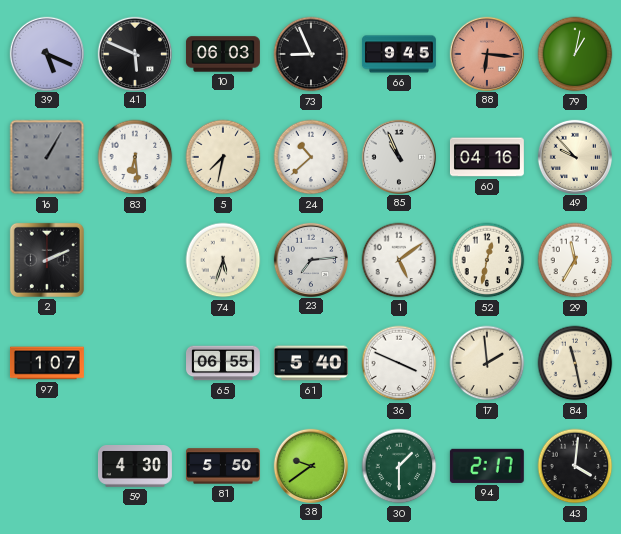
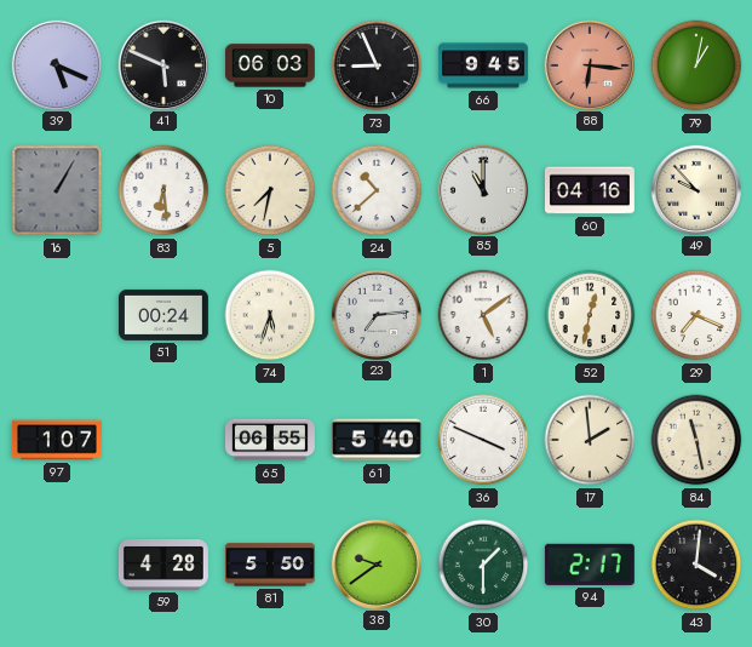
85: 10:56 -> 11:00 (482, 189)
2: 2:11 -> none (47, 260)
51: none -> 00:24 (163, 315)
29: 11:35 -> 7:19 (696, 315)
59: 4:30 -> 4:28 (163, 566)
